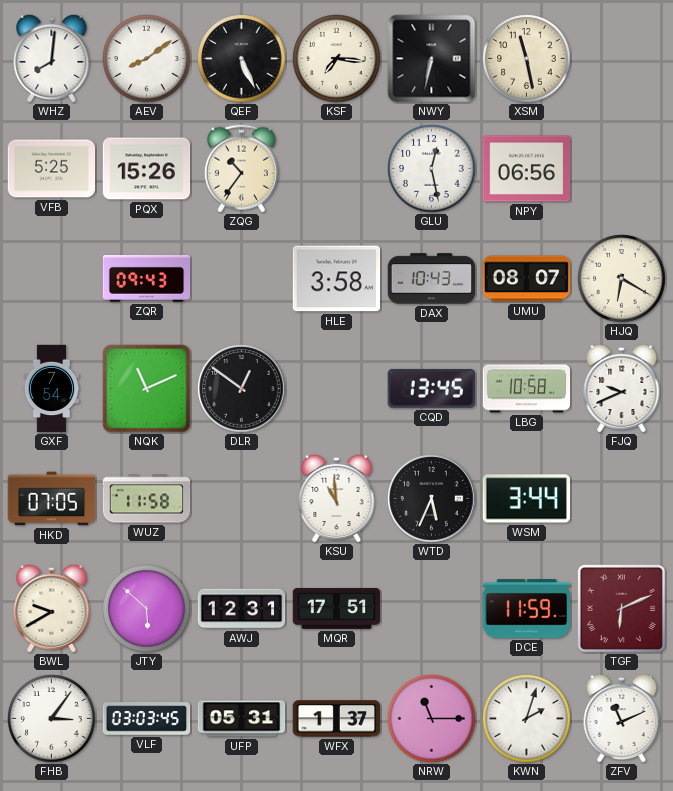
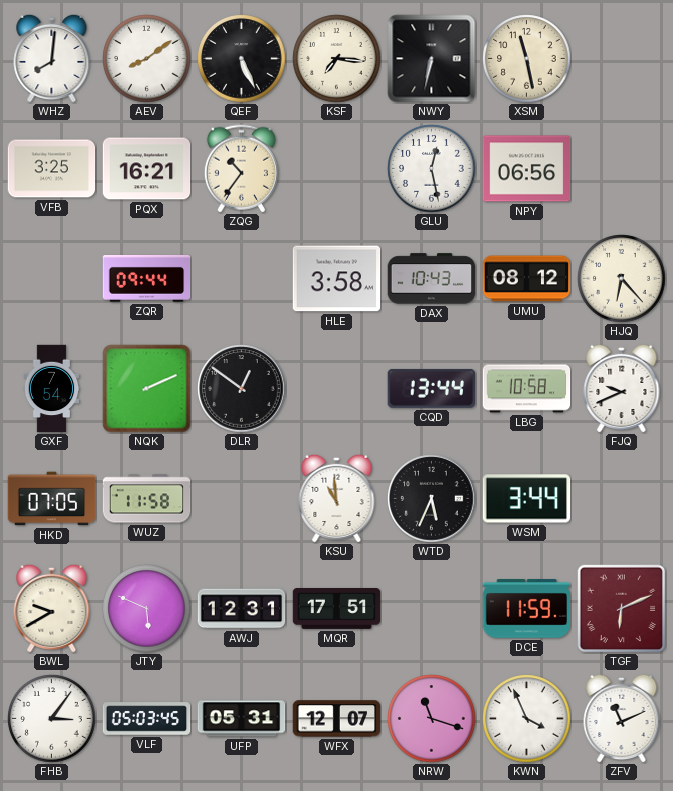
VFB: 5:25 -> 3:25 (52, 169)
PQX: 15:26 -> 16:21 (147, 169)
ZQR: 09:43 -> 09:44 (147, 279)
UMU: 08:07 -> 08:12 (527, 279)
HJQ: 6:20 -> 6:23 (622, 279)
NQK: 11:11 -> 2:11 (147, 389)
CQD: 13:45 -> 13:44 (431, 388)
JTY: 5:52 -> 5:49 (147, 609)
VLF: 03:03 -> 05:03 (147, 719)
WFX: 1:37 -> 12:07 (337, 719)
NRW: 11:15 -> 11:18 (432, 719)
KWN: 2:03 -> 3:56 (527, 719)
